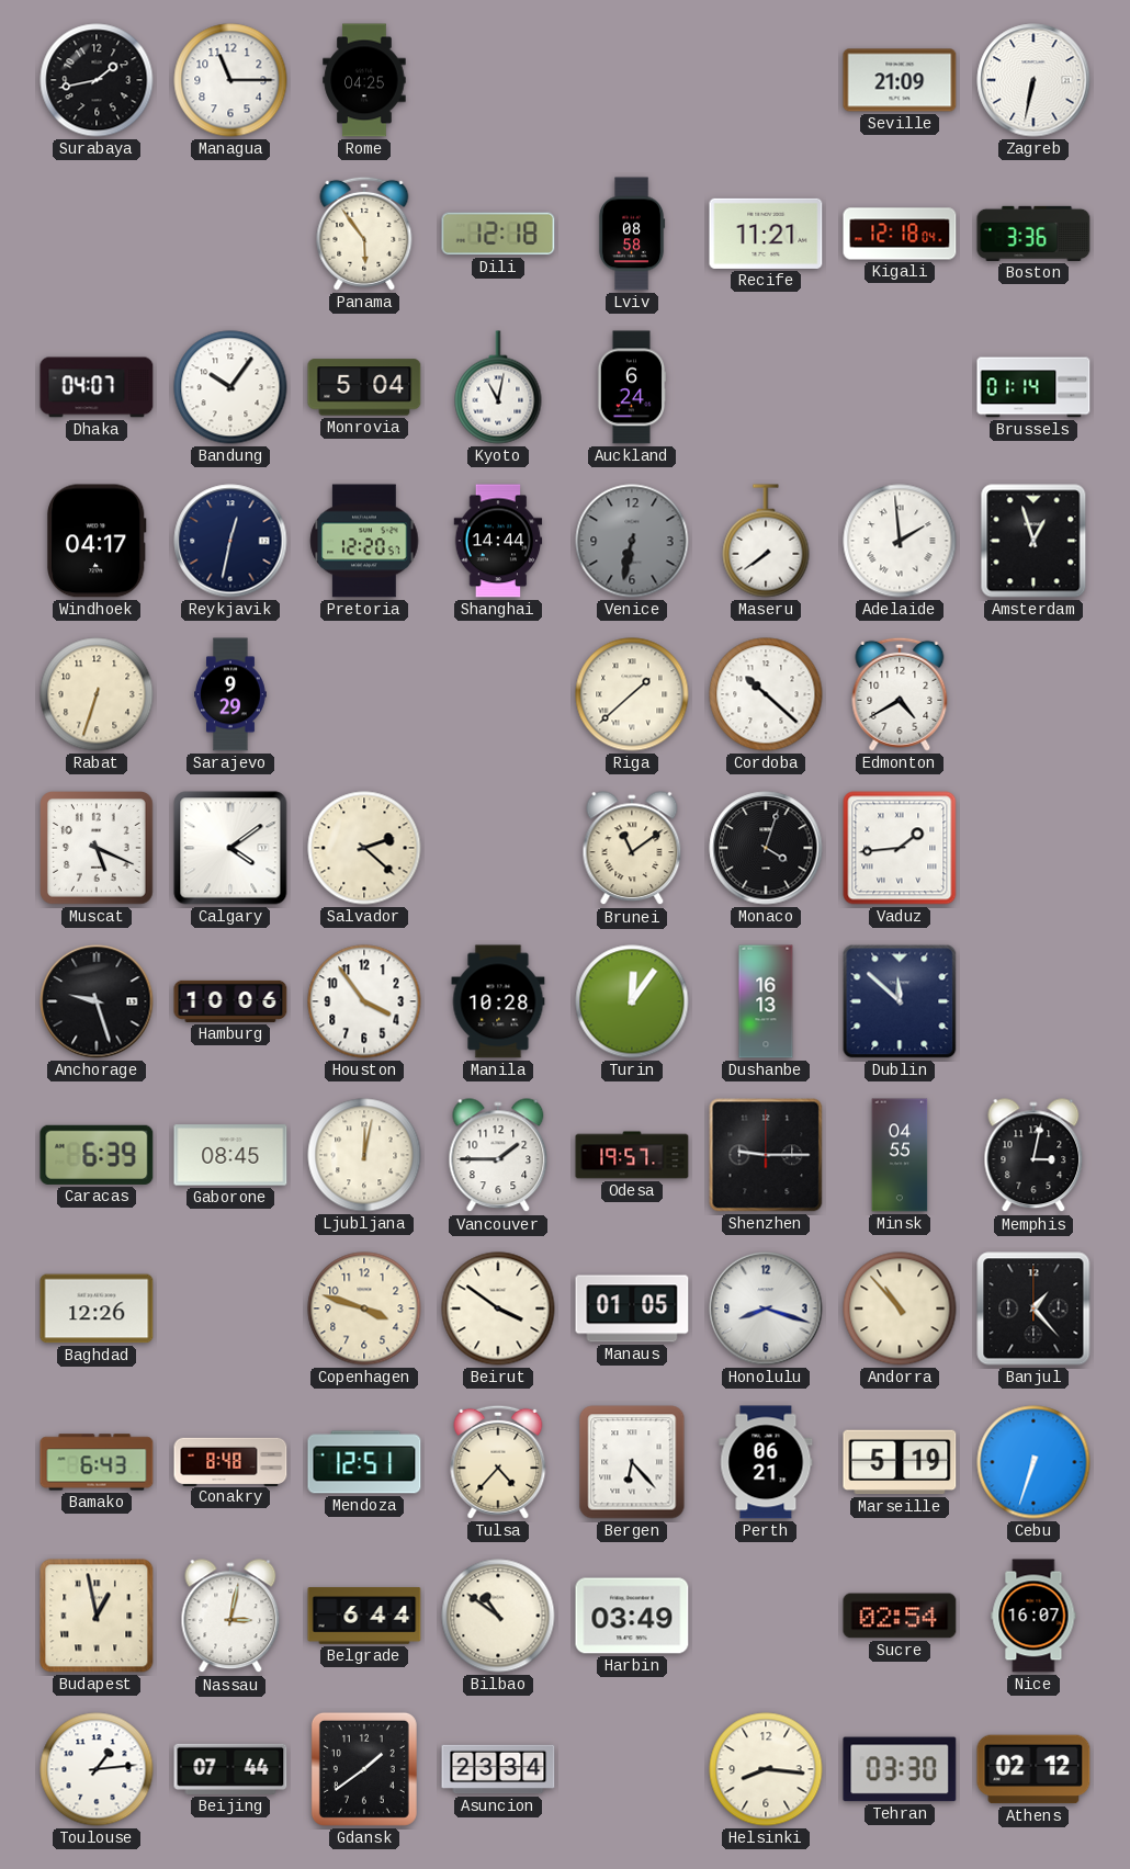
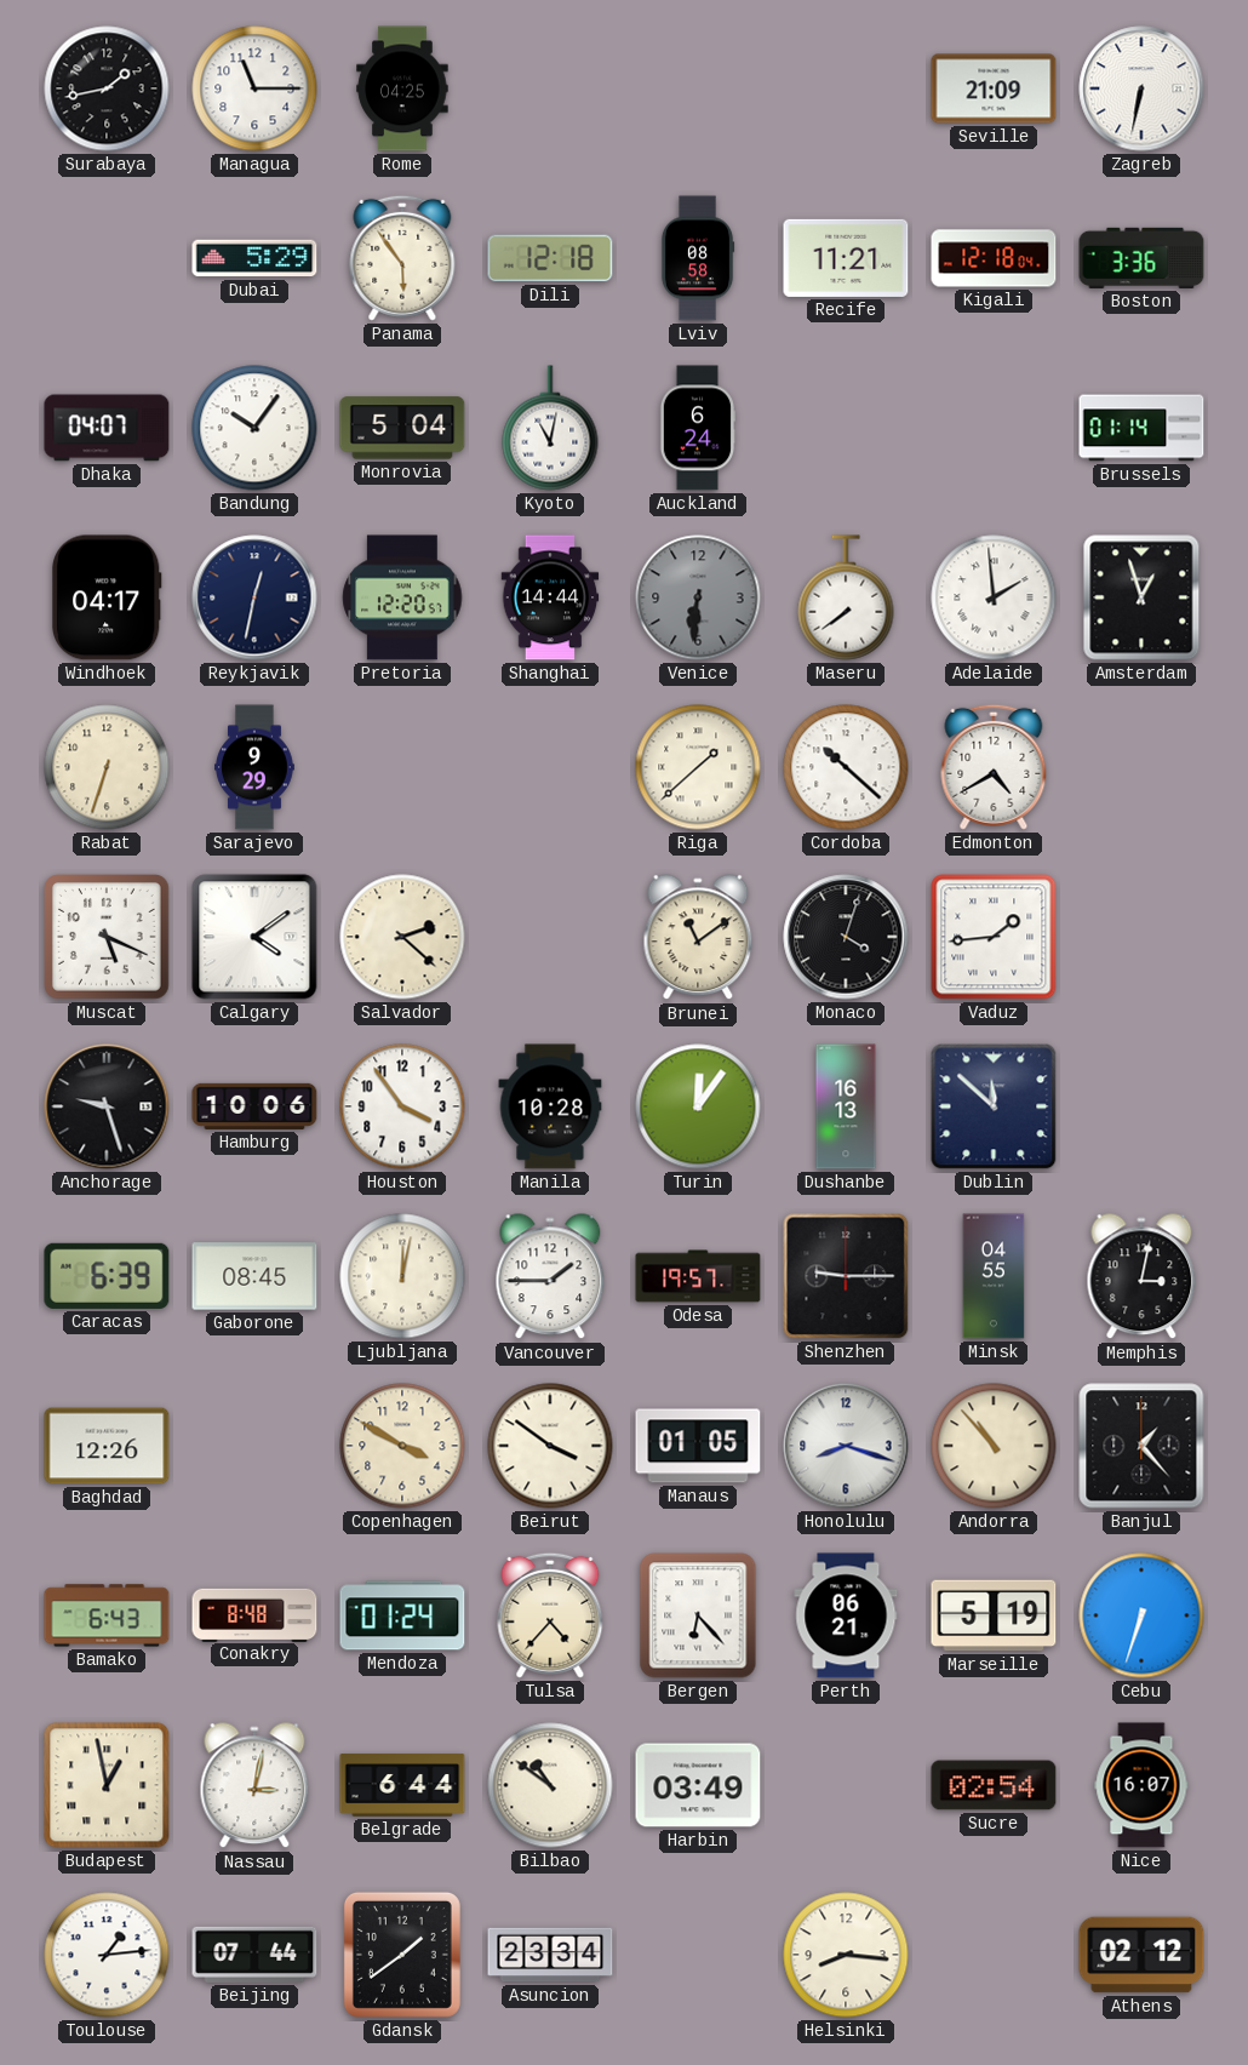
Dubai: none -> 5:29 (254, 258)
Venice: 6:32 -> 6:31 (698, 597)
Copenhagen: 3:48 -> 3:50 (402, 1446)
Mendoza: 12:51 -> 01:24 (402, 1615)
Tehran: 03:30 -> none (900, 1769)
